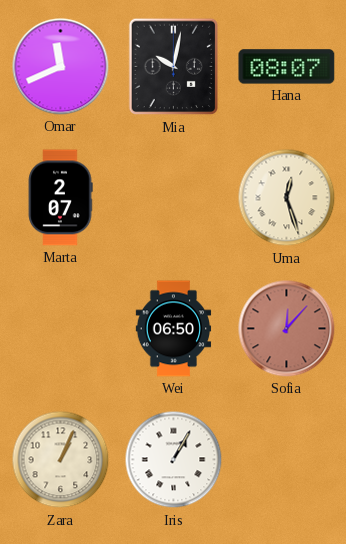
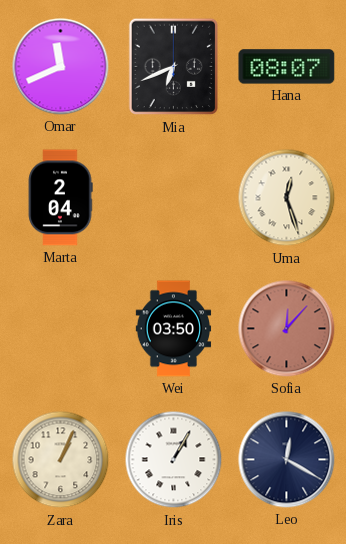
Mia: 10:02 -> 6:41 (174, 67)
Marta: 2:07 -> 2:04 (60, 198)
Wei: 06:50 -> 03:50 (174, 329)
Leo: none -> 12:20 (287, 460)
